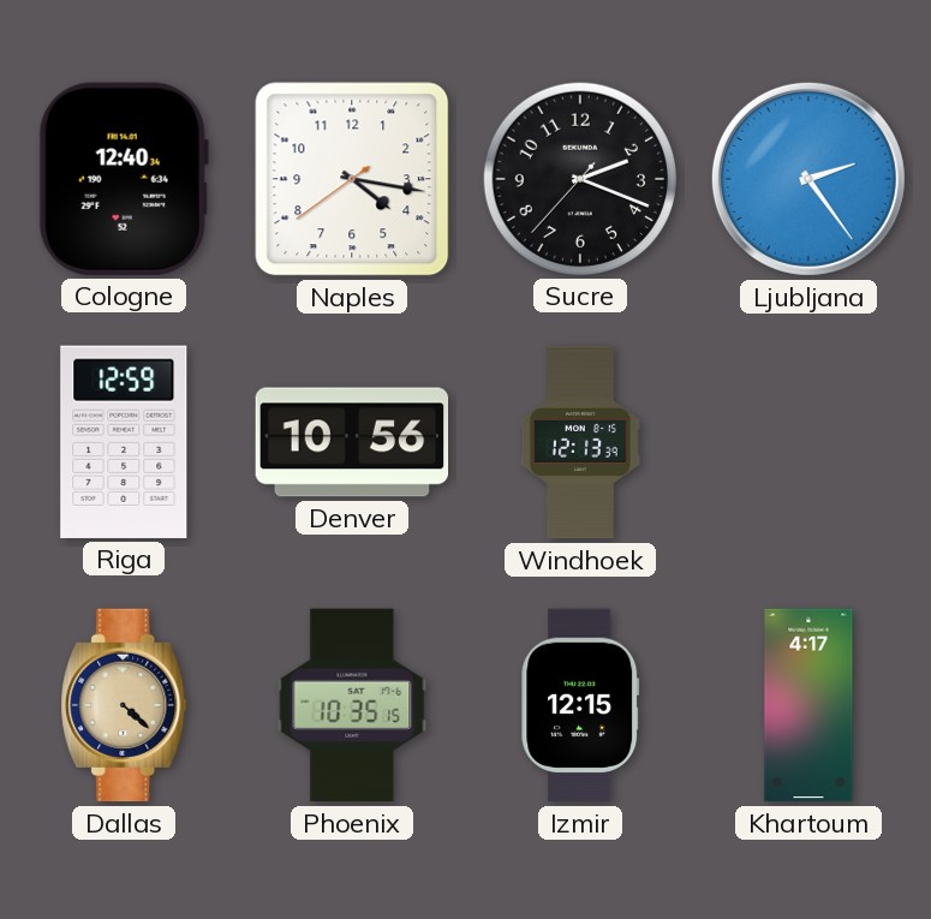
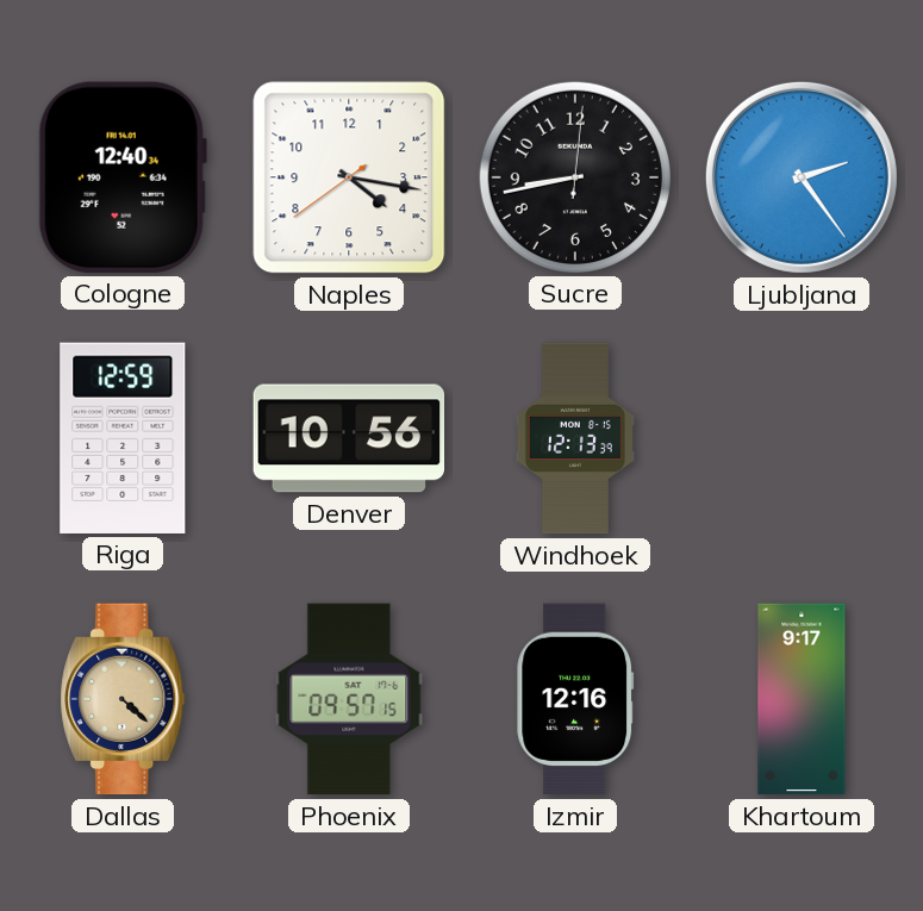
Sucre: 2:18 -> 8:43 (574, 176)
Phoenix: 10:35 -> 09:57 (349, 699)
Izmir: 12:15 -> 12:16 (575, 699)
Khartoum: 4:17 -> 9:17 (802, 699)
